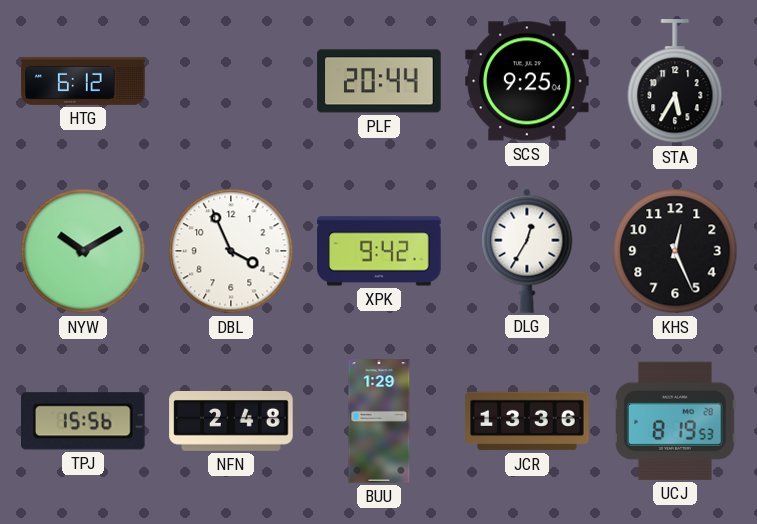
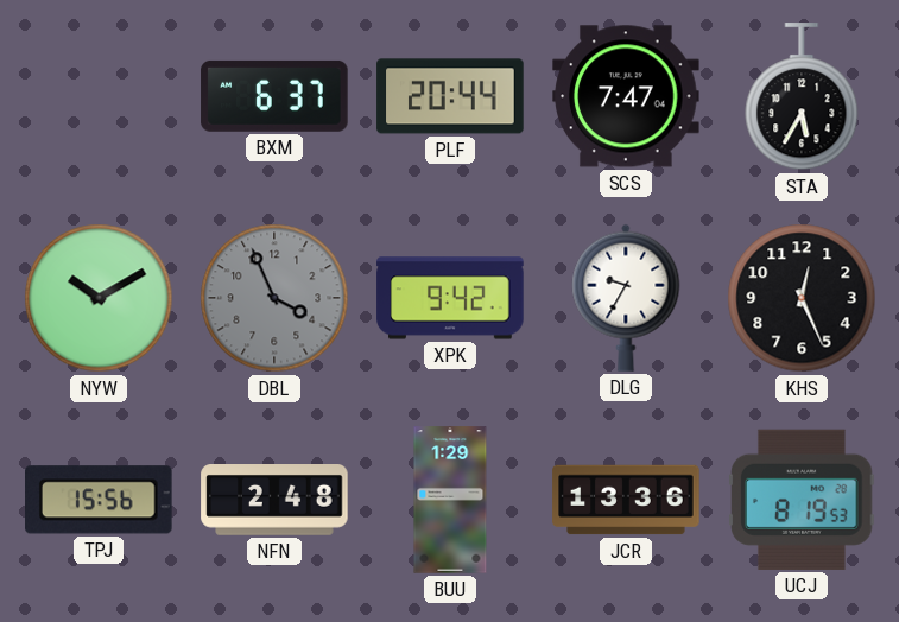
HTG: 6:12 -> none (83, 81)
BXM: none -> 6:37 (274, 96)
SCS: 9:25 -> 7:47 (626, 96)
DBL dial: white -> grey (274, 298)
DLG: 12:35 -> 9:35 (626, 298)
